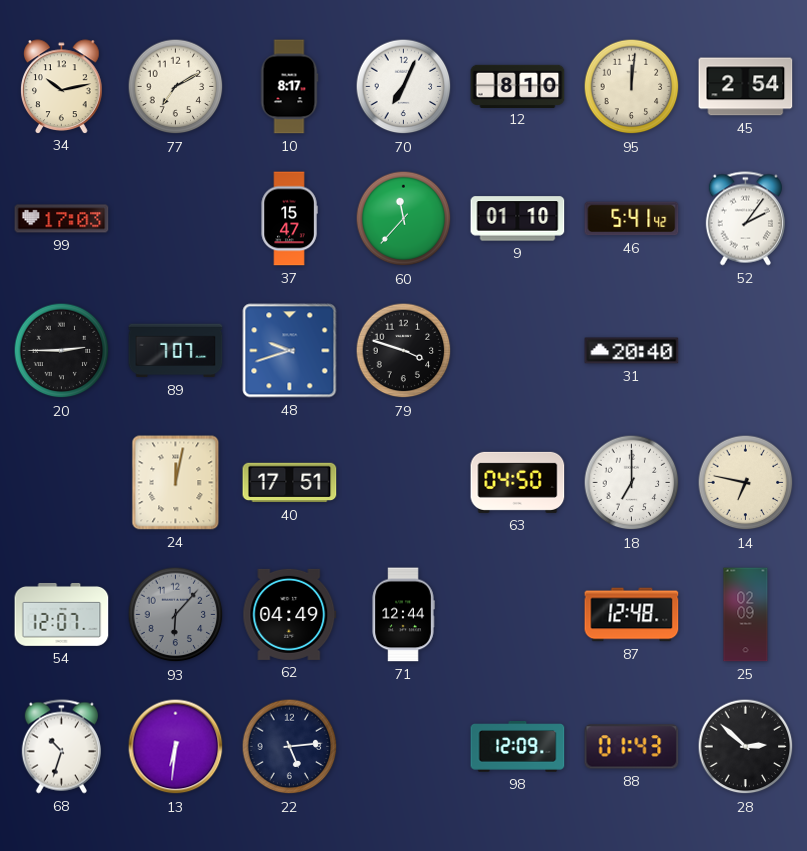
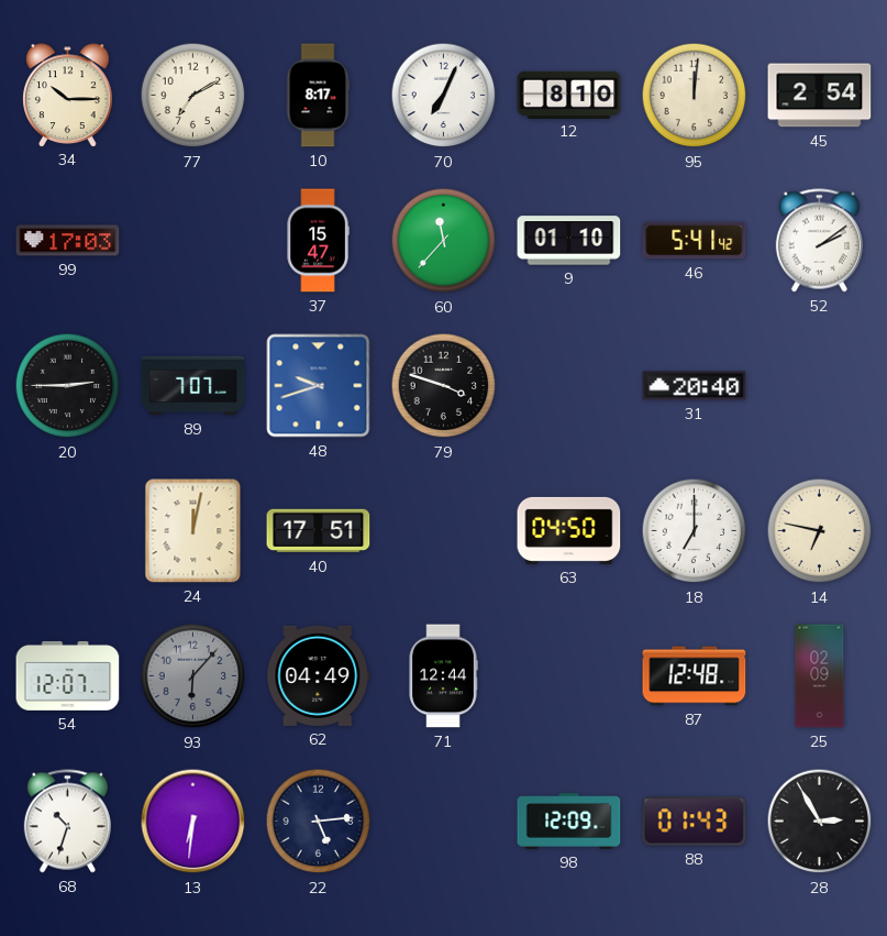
34: 10:13 -> 10:15 (68, 95)
52: 2:06 -> 2:09 (819, 241)
28: 2:52 -> 2:55 (820, 822)
